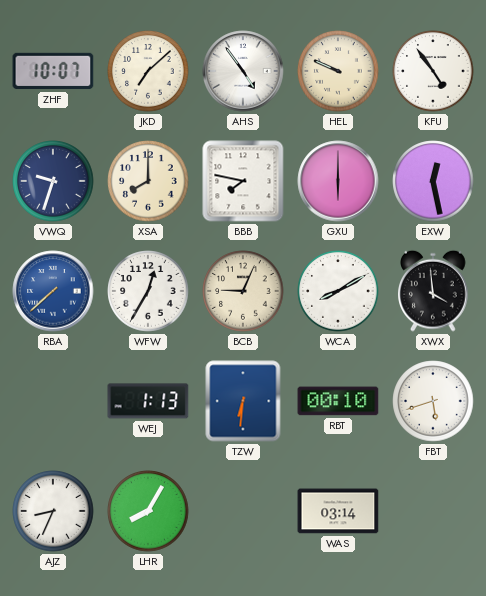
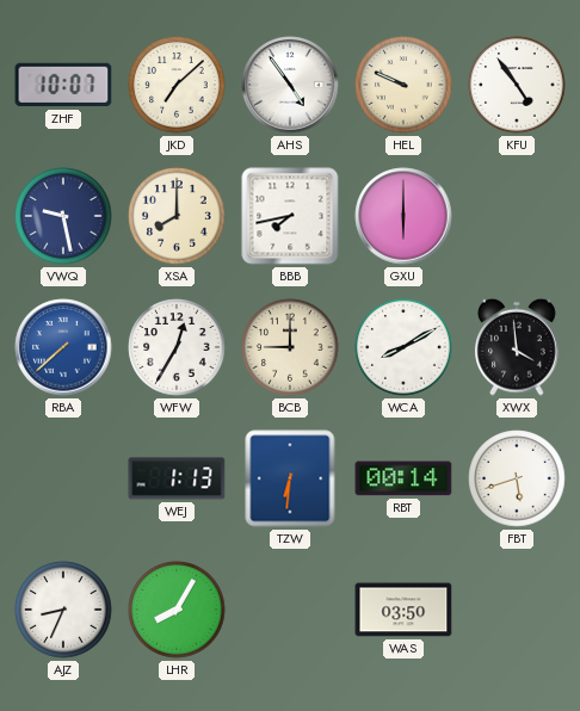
VWQ: 9:33 -> 9:28 (63, 216)
BBB: 7:47 -> 7:43 (290, 216)
EXW: 12:28 -> none (433, 181)
BCB: 9:04 -> 9:00 (290, 347)
RBT: 00:10 -> 00:14 (403, 478)
WAS: 03:14 -> 03:50 (403, 610)
